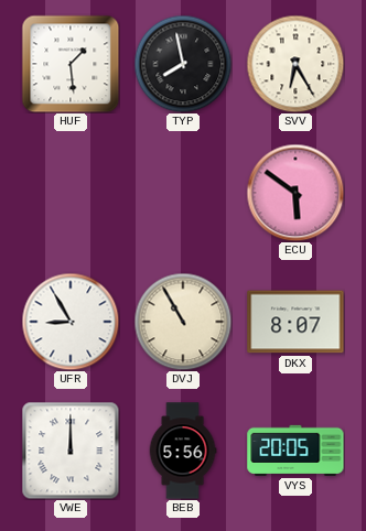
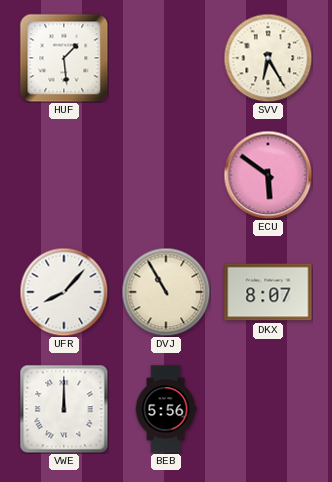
TYP: 7:58 -> none (183, 64)
UFR: 8:55 -> 8:07 (64, 292)
VYS: 20:05 -> none (295, 451)
